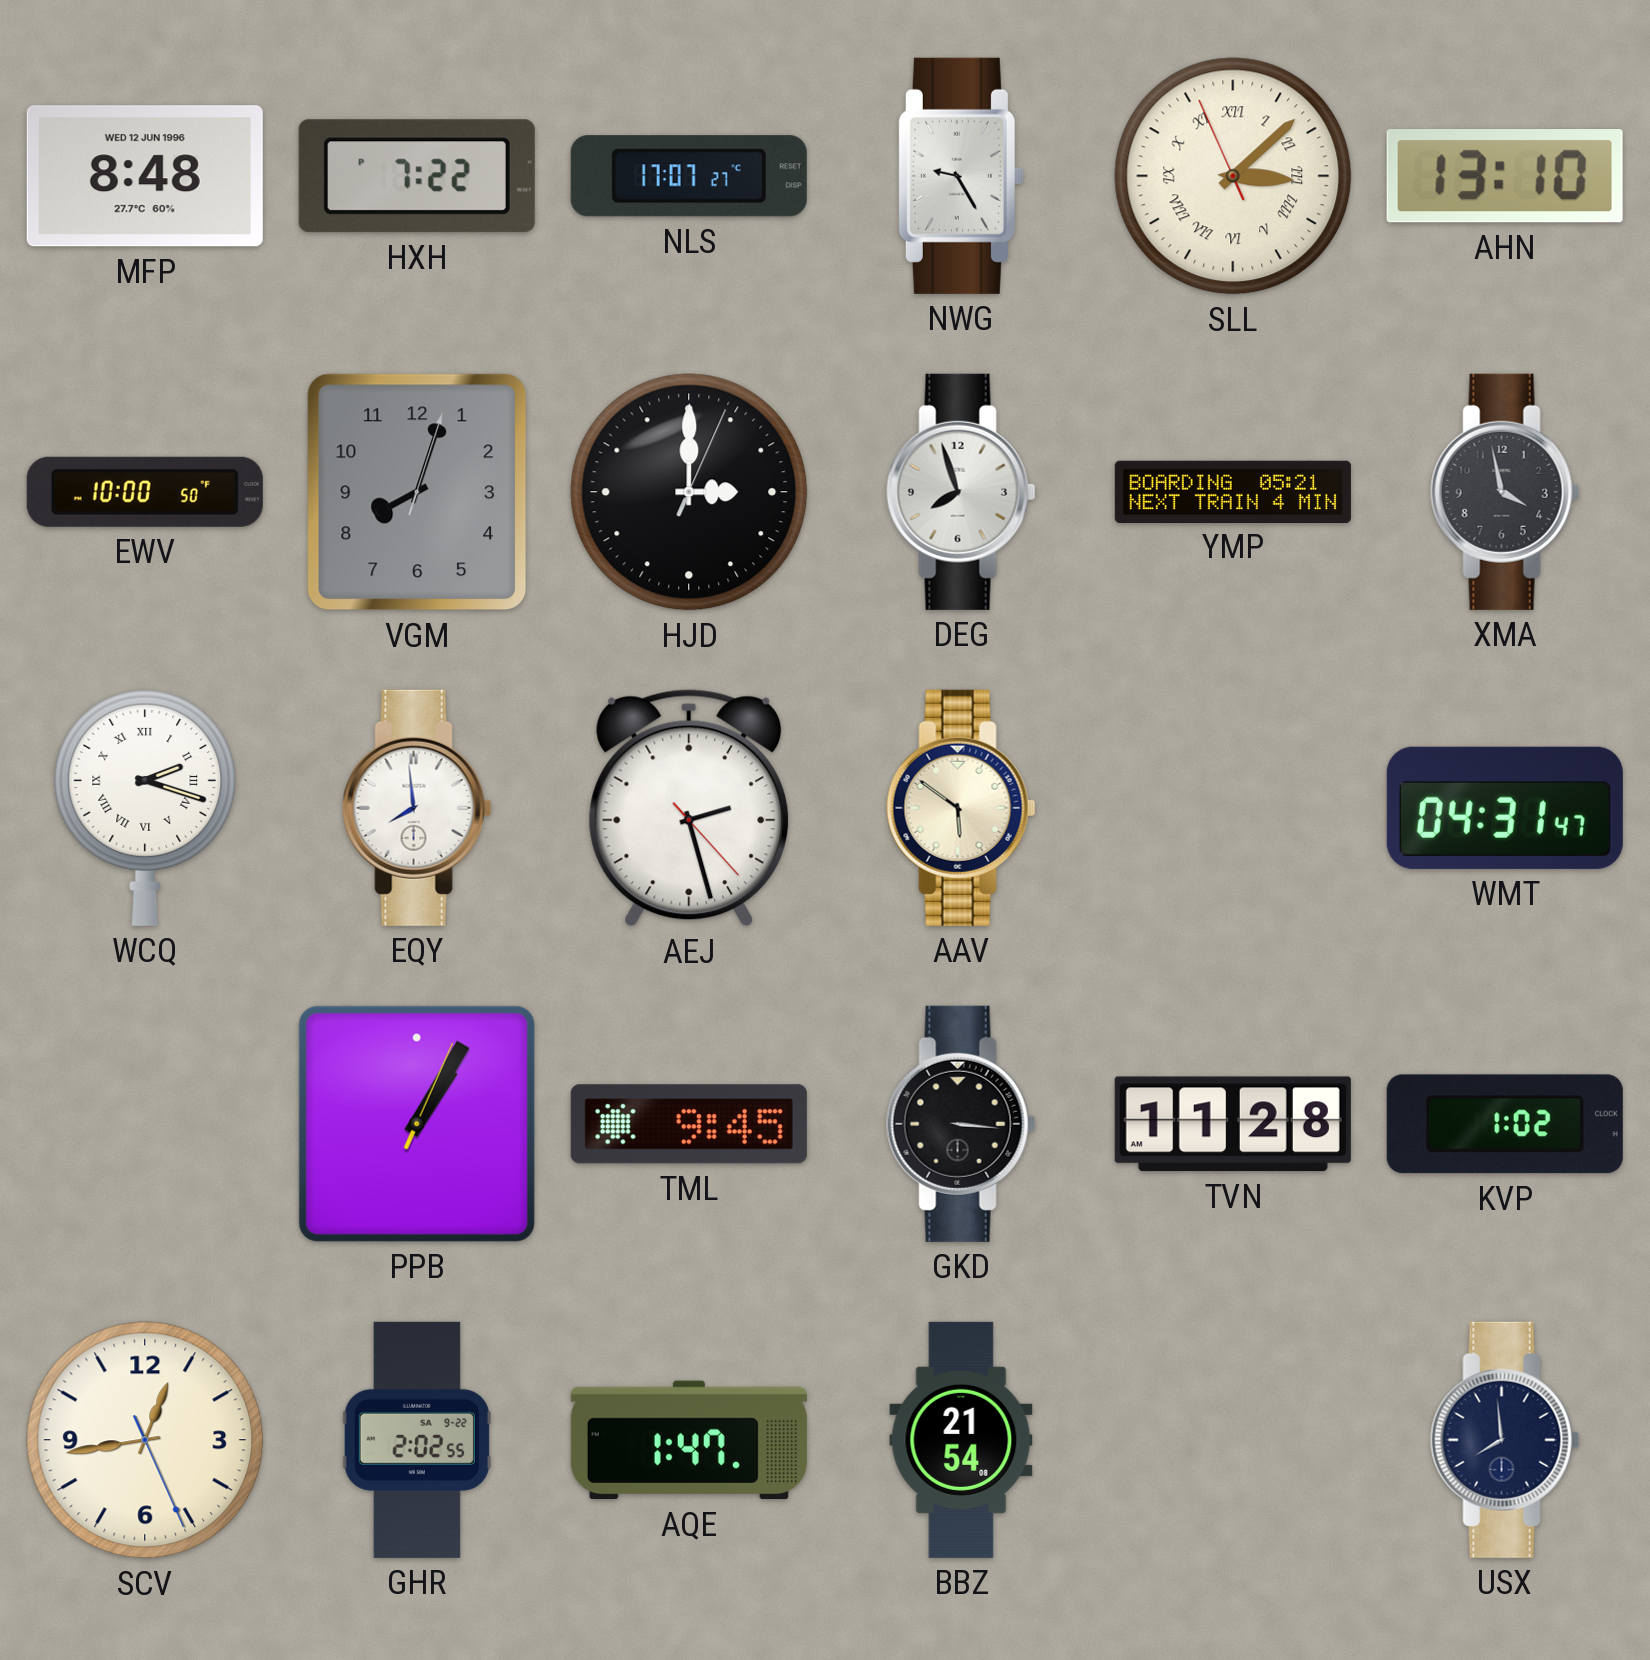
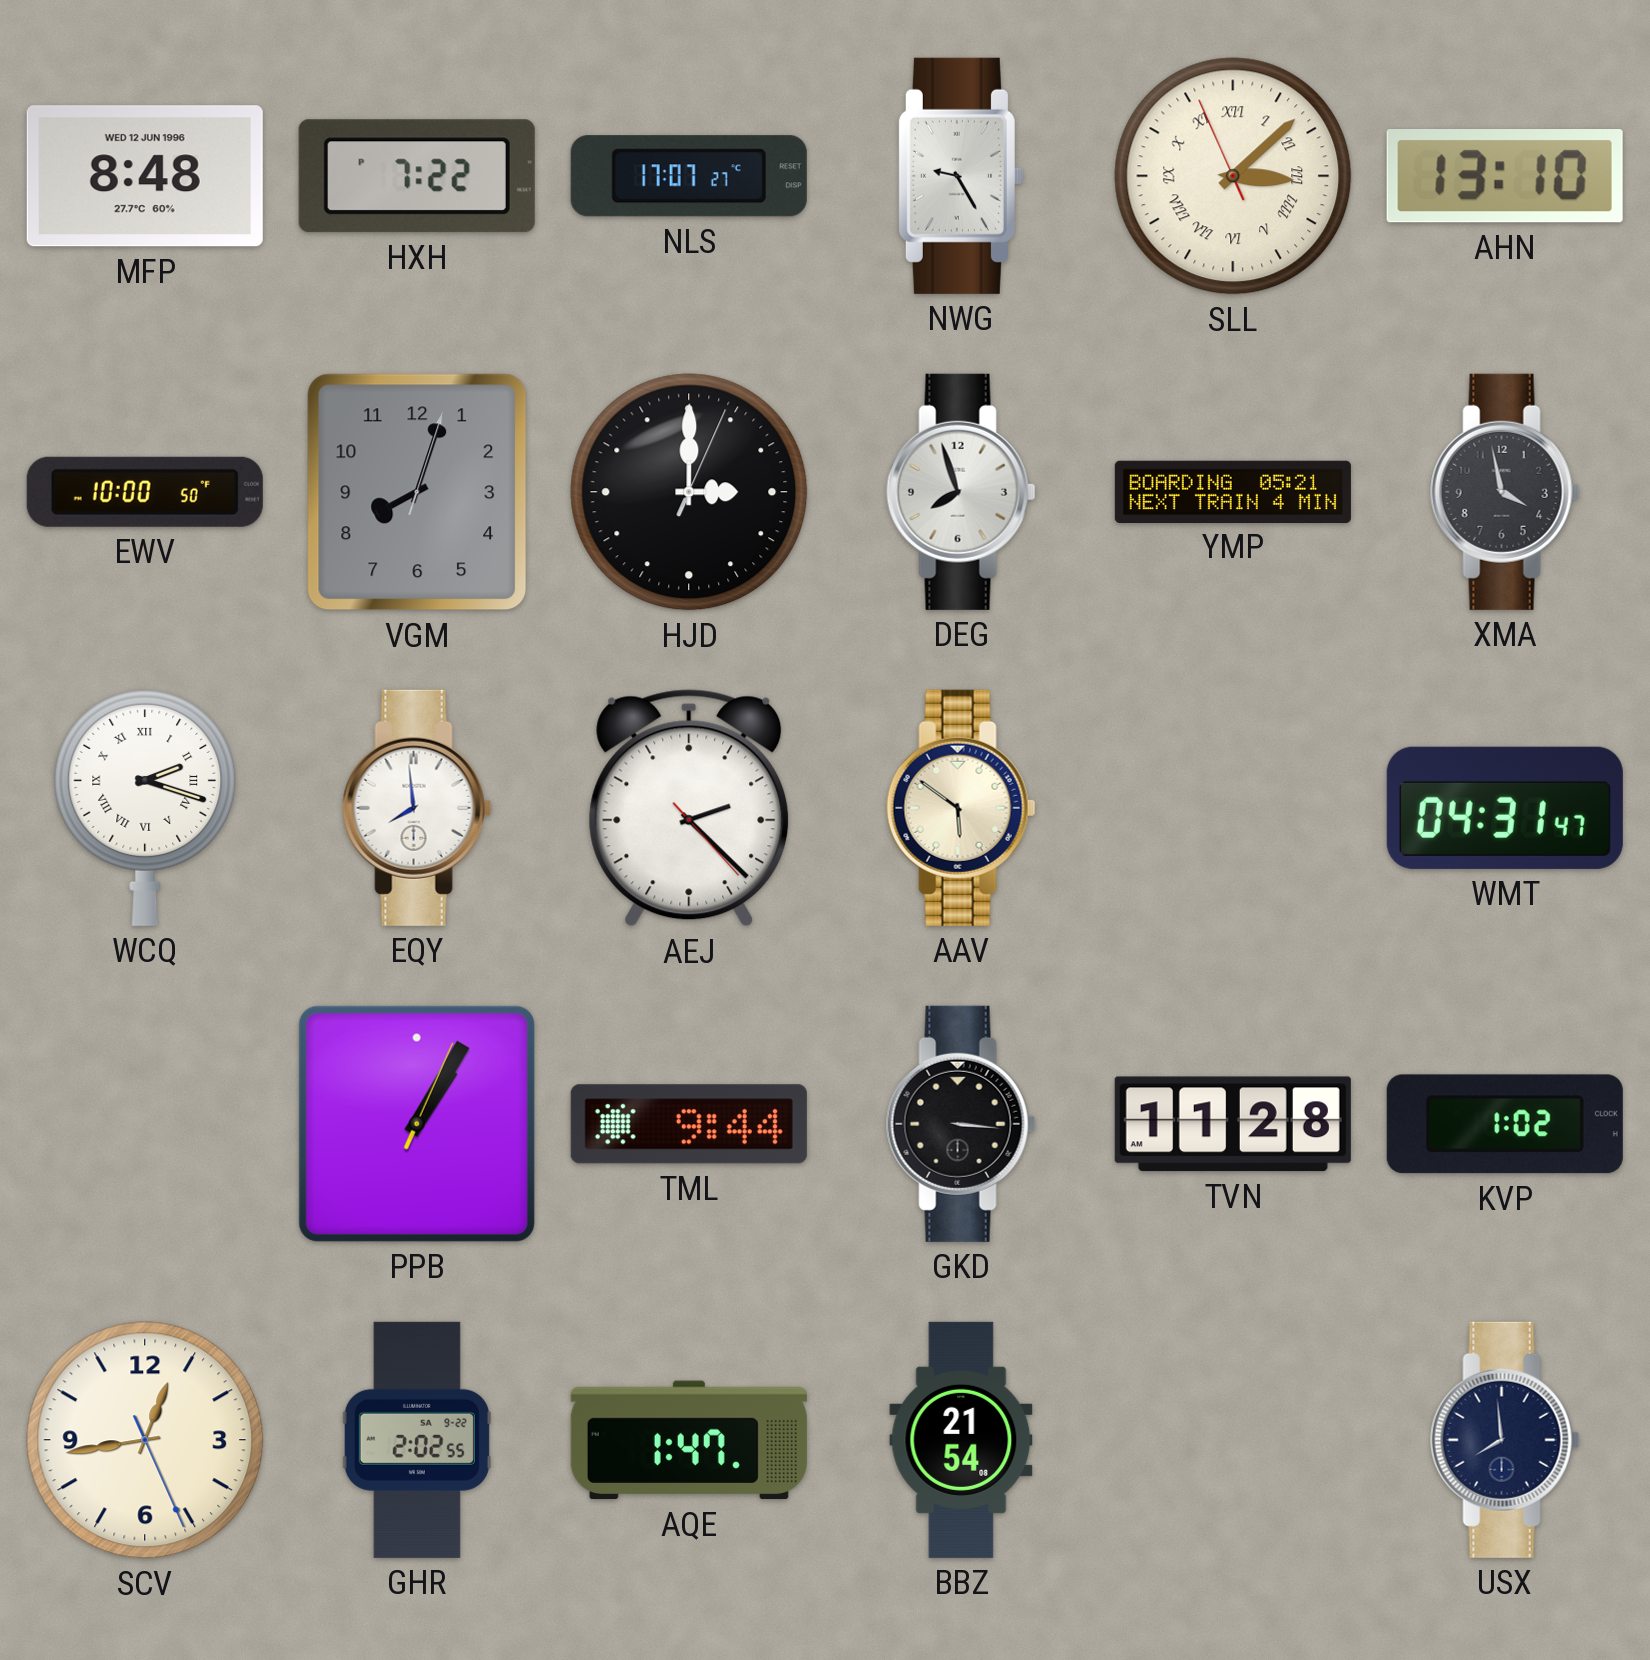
AEJ: 2:27 -> 2:22 (689, 808)
TML: 9:45 -> 9:44 (689, 1124)
